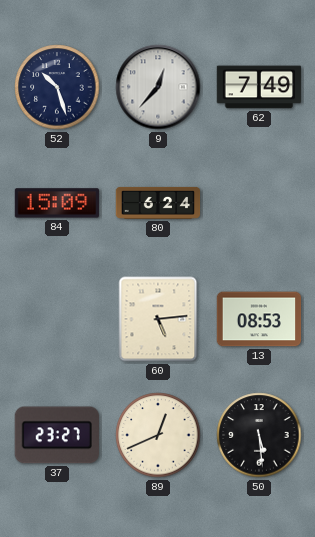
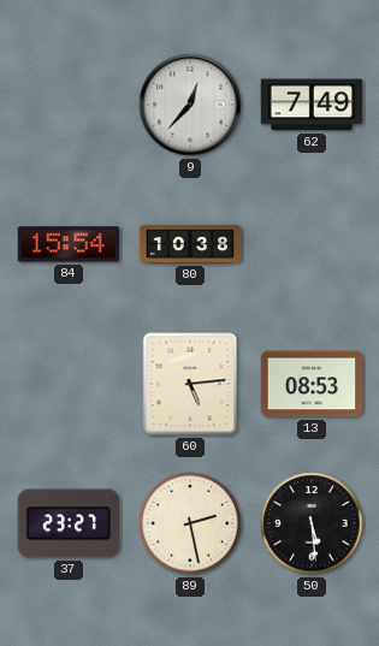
52: 10:27 -> none (57, 87)
84: 15:09 -> 15:54 (69, 244)
80: 6:24 -> 10:38 (190, 244)
89: 12:41 -> 2:28 (190, 523)
